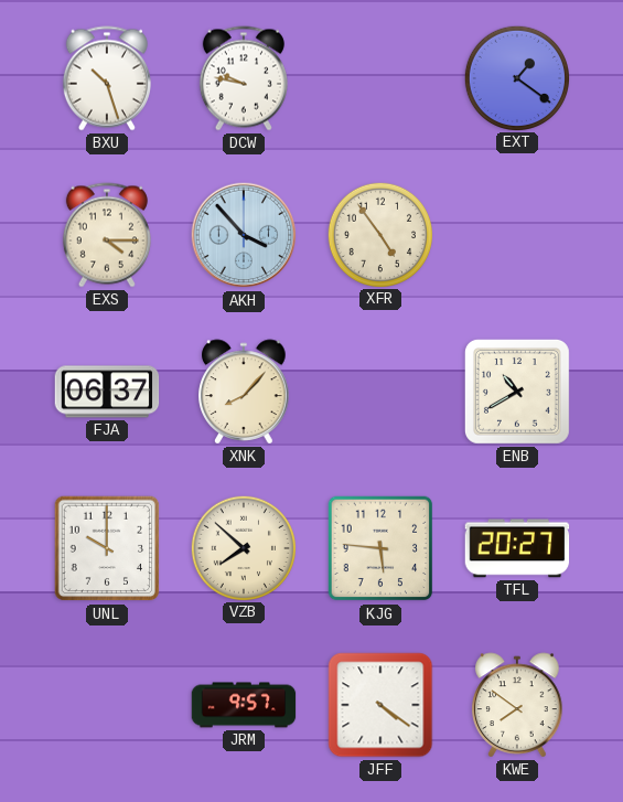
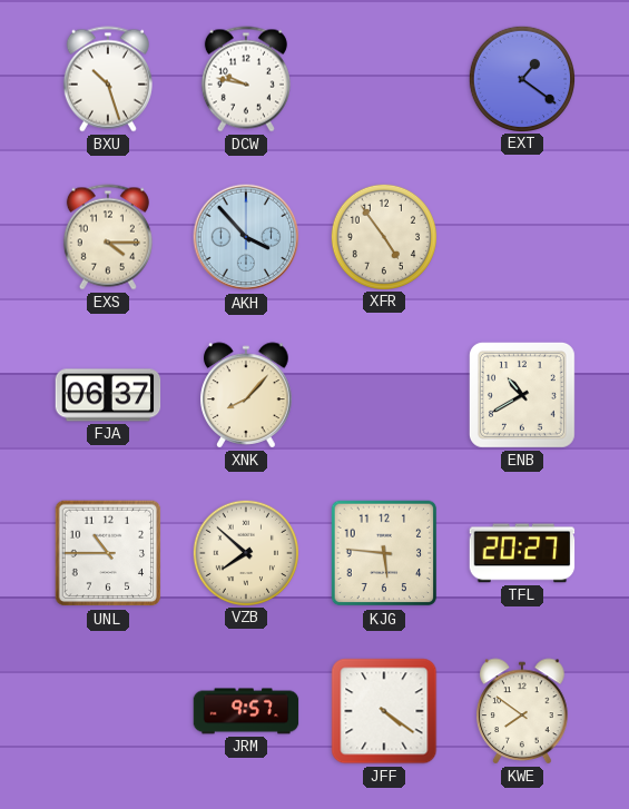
UNL: 10:00 -> 10:45 (108, 553)
